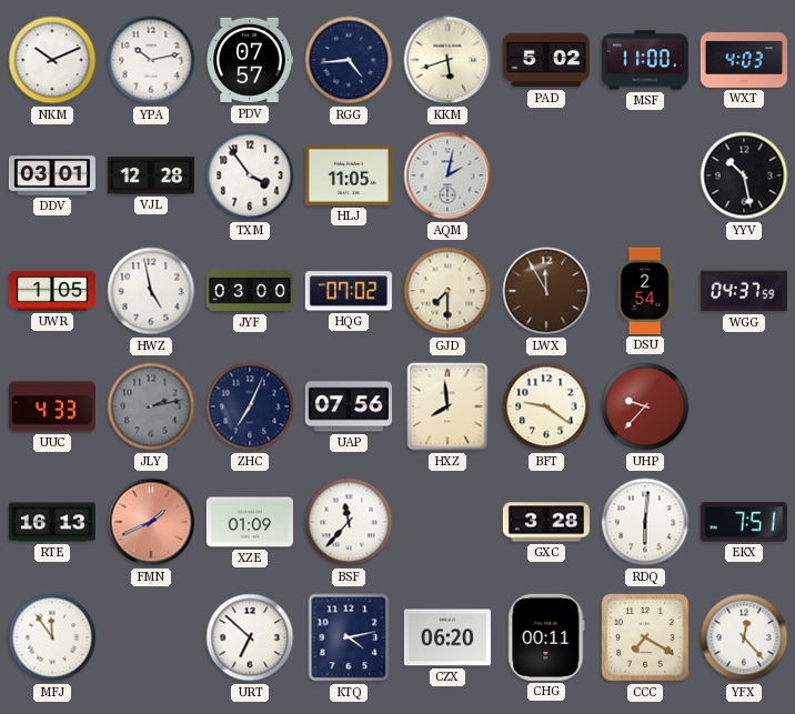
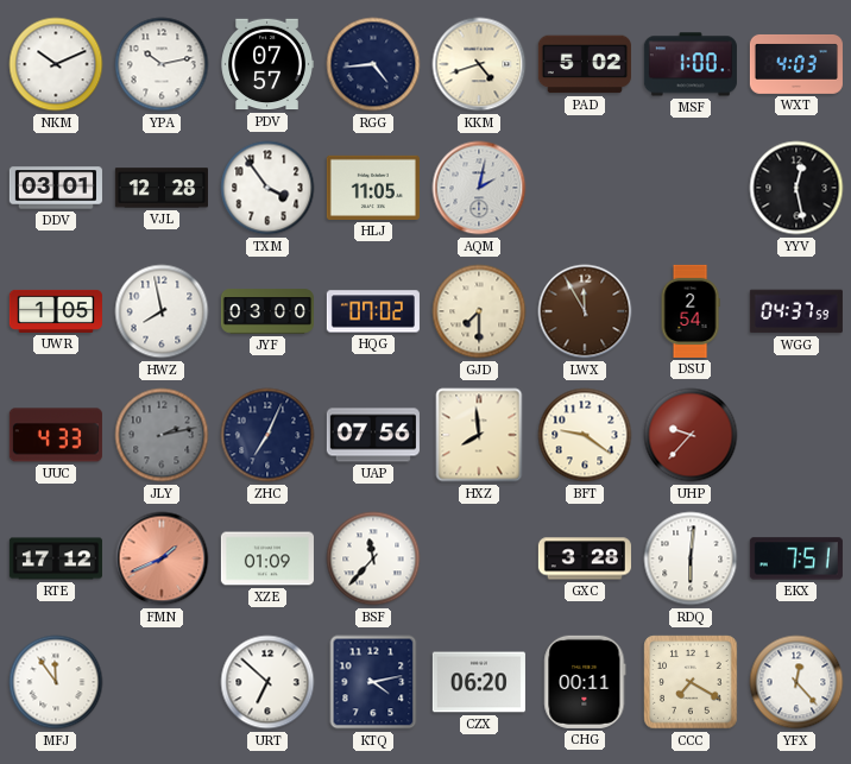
KKM: 5:42 -> 4:42 (479, 64)
MSF: 11:00 -> 1:00 (691, 64)
YYV: 10:28 -> 12:28 (796, 188)
HWZ: 4:58 -> 7:58 (162, 311)
RTE: 16:13 -> 17:12 (56, 558)
